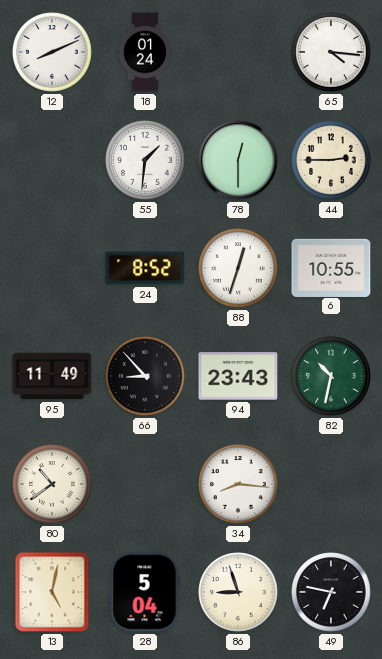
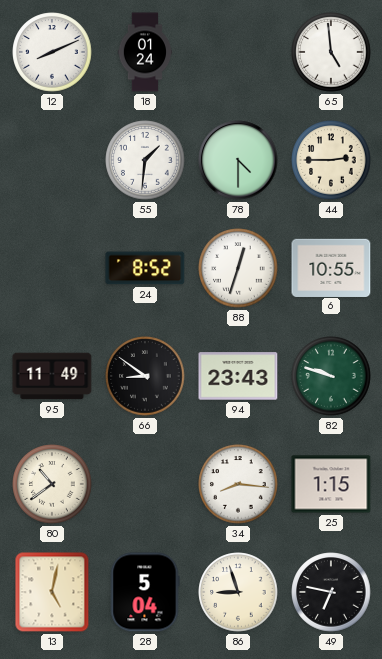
65: 4:16 -> 4:59 (331, 52)
78: 12:30 -> 4:30 (238, 160)
66: 8:53 -> 8:51 (145, 376)
82: 10:32 -> 9:48 (331, 376)
25: none -> 1:15 (331, 484)
